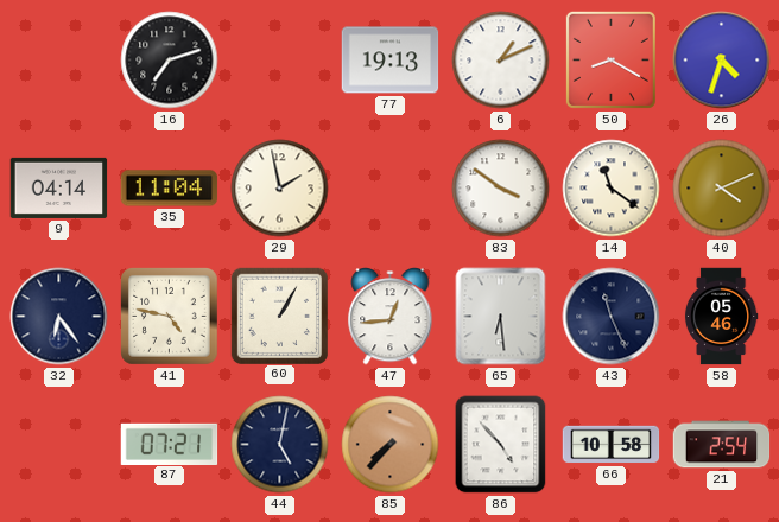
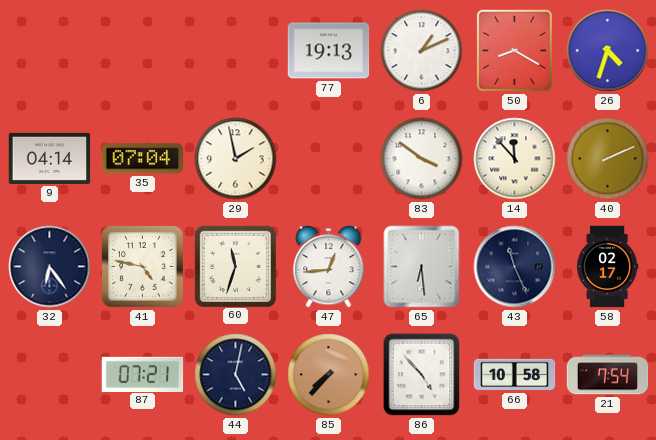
16: 7:12 -> none (170, 61)
35: 11:04 -> 07:04 (143, 159)
14: 11:21 -> 11:53 (515, 159)
40: 4:11 -> 2:11 (608, 159)
60: 1:05 -> 11:33 (235, 266)
58: 05:46 -> 02:17 (607, 267)
21: 2:54 -> 7:54 (608, 375)
